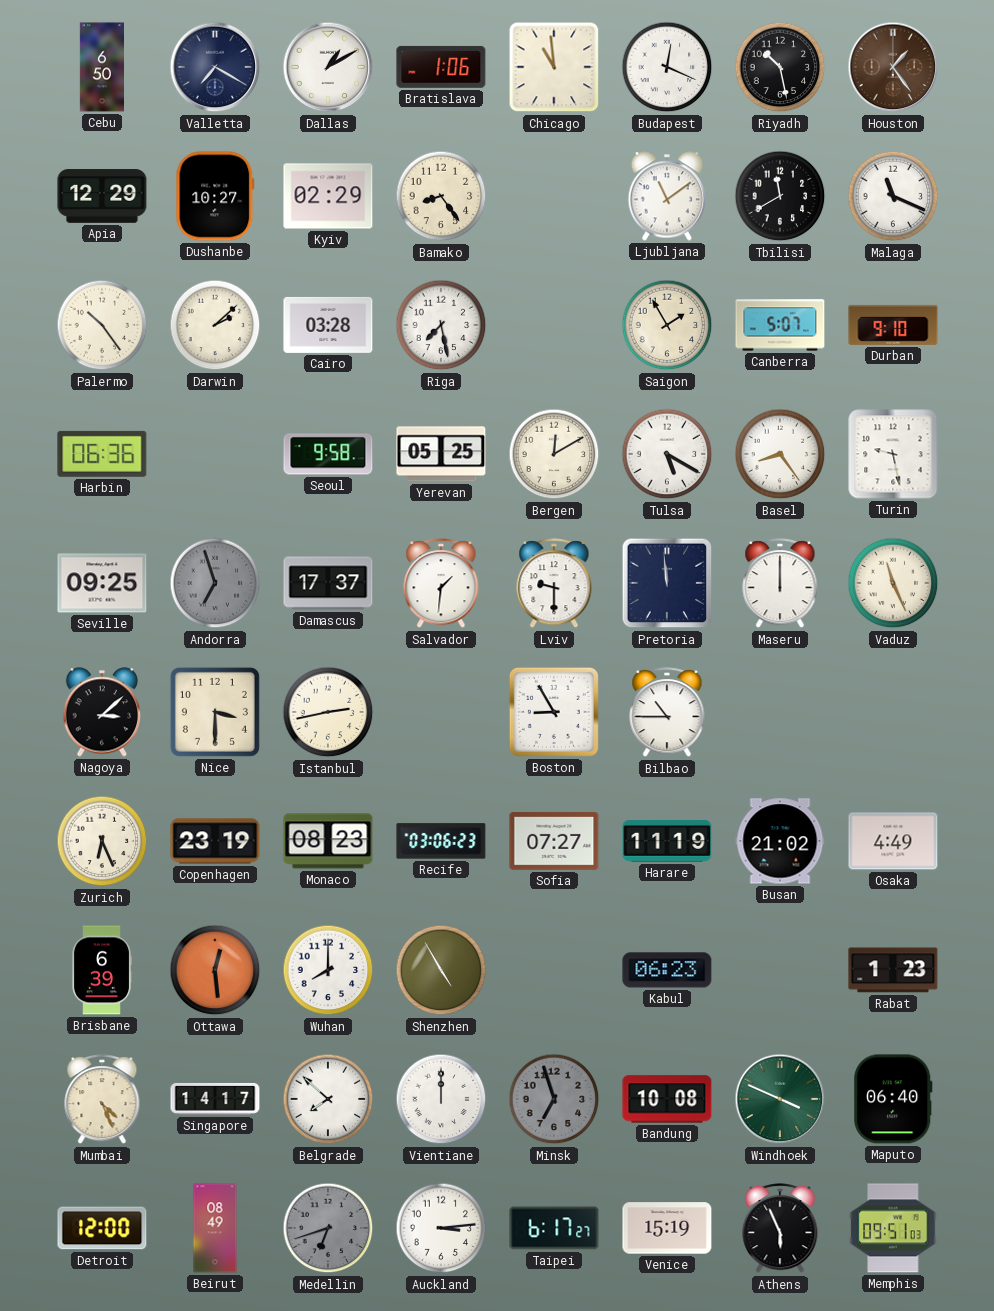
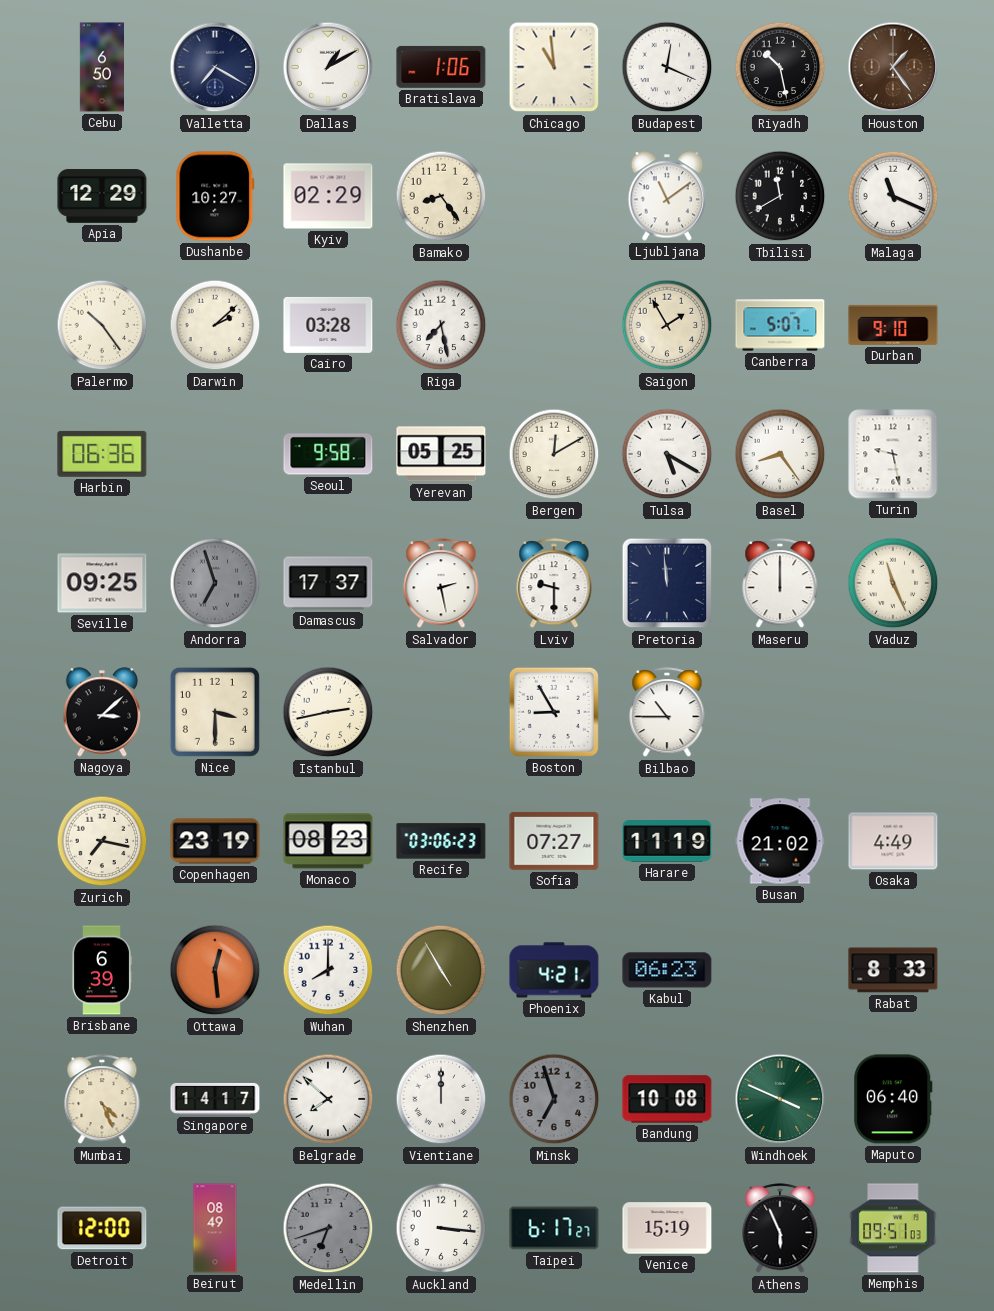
Salvador: 1:31 -> 2:28 (441, 584)
Zurich: 6:26 -> 7:17 (102, 841)
Phoenix: none -> 4:21 (554, 970)
Rabat: 1:23 -> 8:33 (893, 970)
Auckland: 3:14 -> 3:16 (441, 1228)
